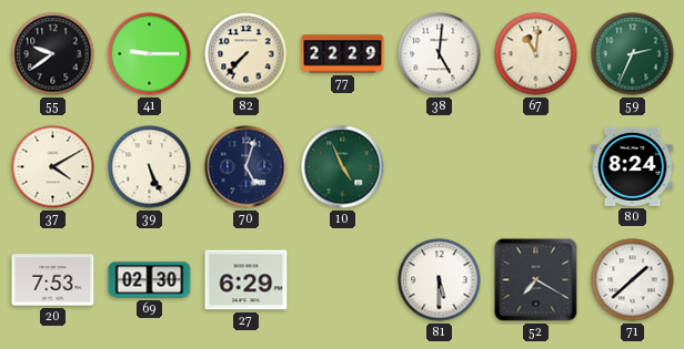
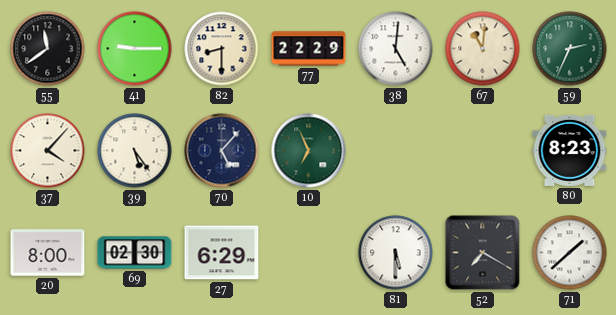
55: 9:39 -> 11:39 (48, 49)
82: 7:37 -> 8:30 (222, 49)
37: 4:10 -> 4:07 (48, 151)
39: 5:26 -> 5:24 (135, 151)
70: 5:03 -> 5:07 (222, 151)
10: 4:56 -> 6:56 (309, 151)
80: 8:24 -> 8:23 (570, 150)
20: 7:53 -> 8:00 (48, 253)
